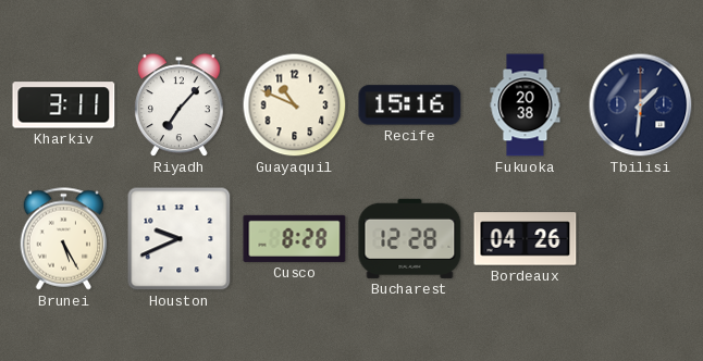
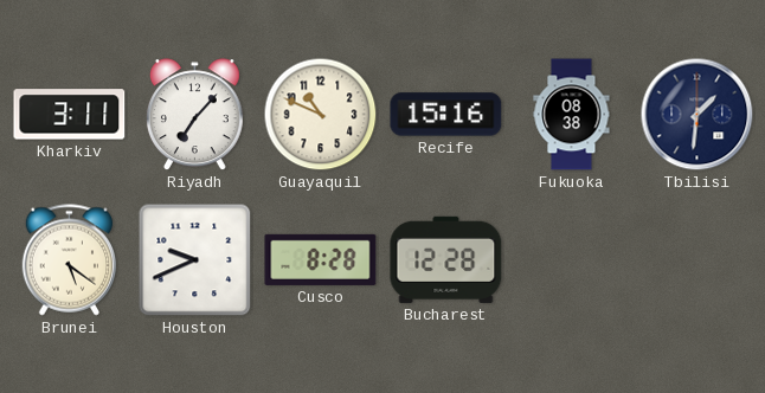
Fukuoka: 20:38 -> 08:38 (572, 115)
Brunei: 5:25 -> 5:21 (70, 260)
Bordeaux: 04:26 -> none (526, 239)
